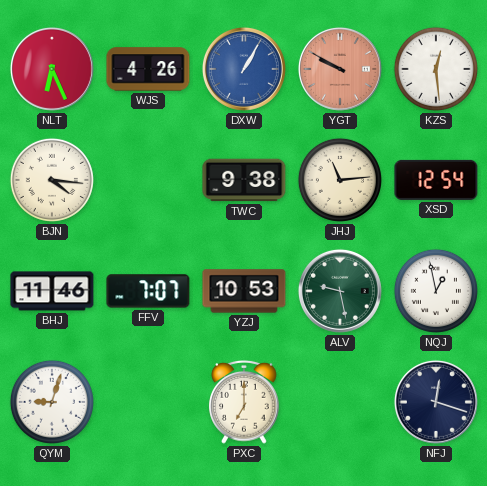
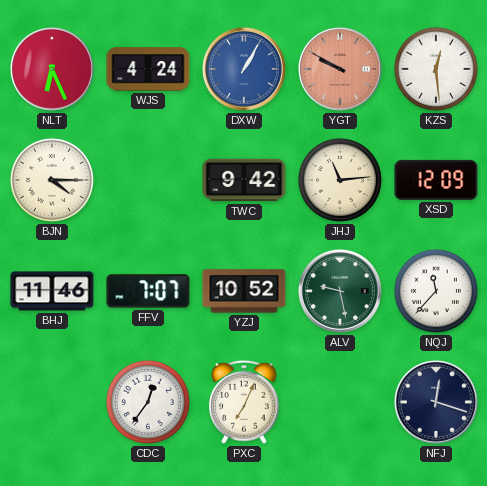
WJS: 4:26 -> 4:24 (148, 69)
BJN: 4:16 -> 4:15 (52, 180)
TWC: 9:38 -> 9:42 (244, 180)
XSD: 12:54 -> 12:09 (436, 180)
YZJ: 10:53 -> 10:52 (244, 291)
NQJ: 12:58 -> 11:37 (436, 291)
QYM: 9:03 -> none (52, 402)
CDC: none -> 12:36 (148, 402)
PXC: 7:00 -> 7:04 (244, 403)
